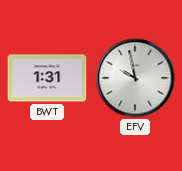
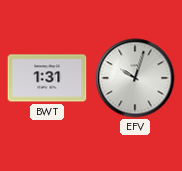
EFV: 9:58 -> 10:03 (135, 78)
